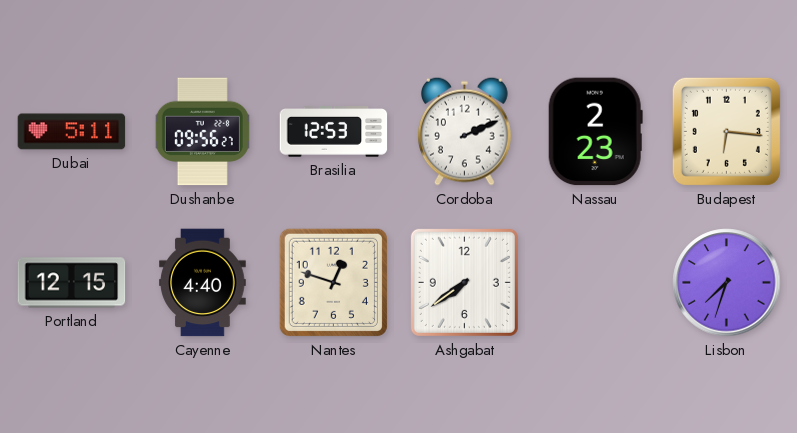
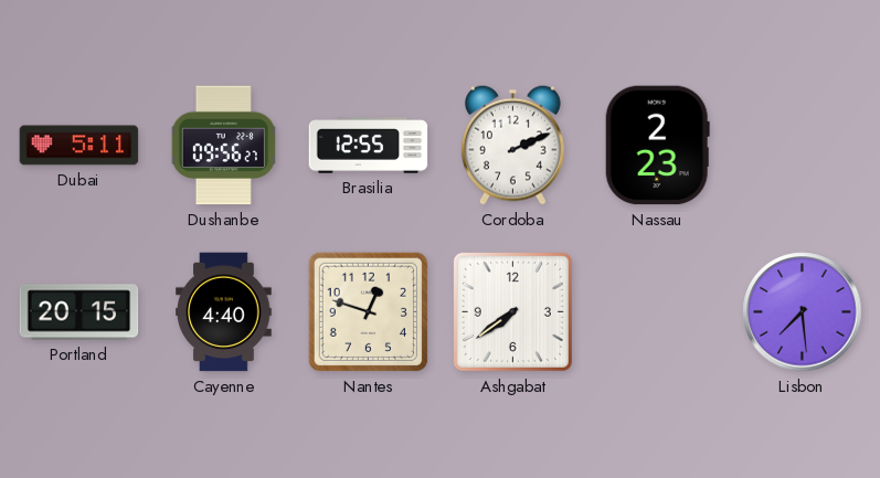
Brasilia: 12:53 -> 12:55 (369, 146)
Budapest: 6:16 -> none (726, 131)
Portland: 12:15 -> 20:15 (79, 312)
Lisbon: 7:33 -> 7:29 (803, 312)
